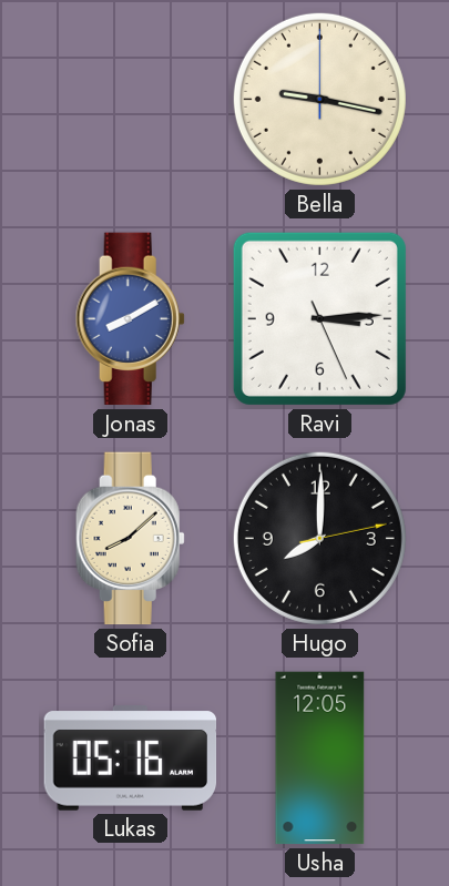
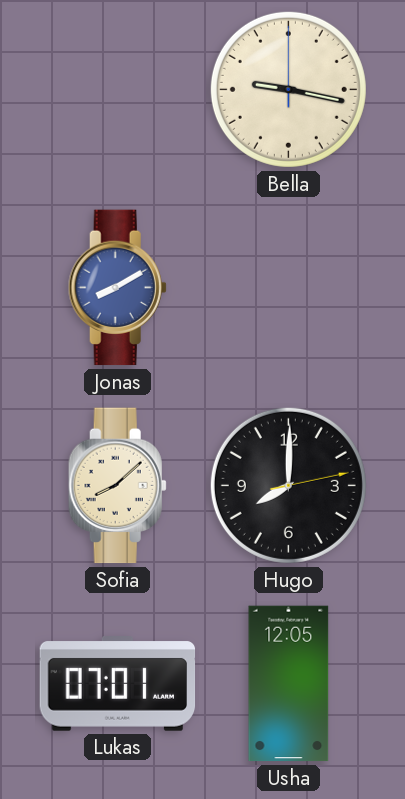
Ravi: 3:14 -> none (319, 318)
Lukas: 05:16 -> 07:01 (118, 684)
